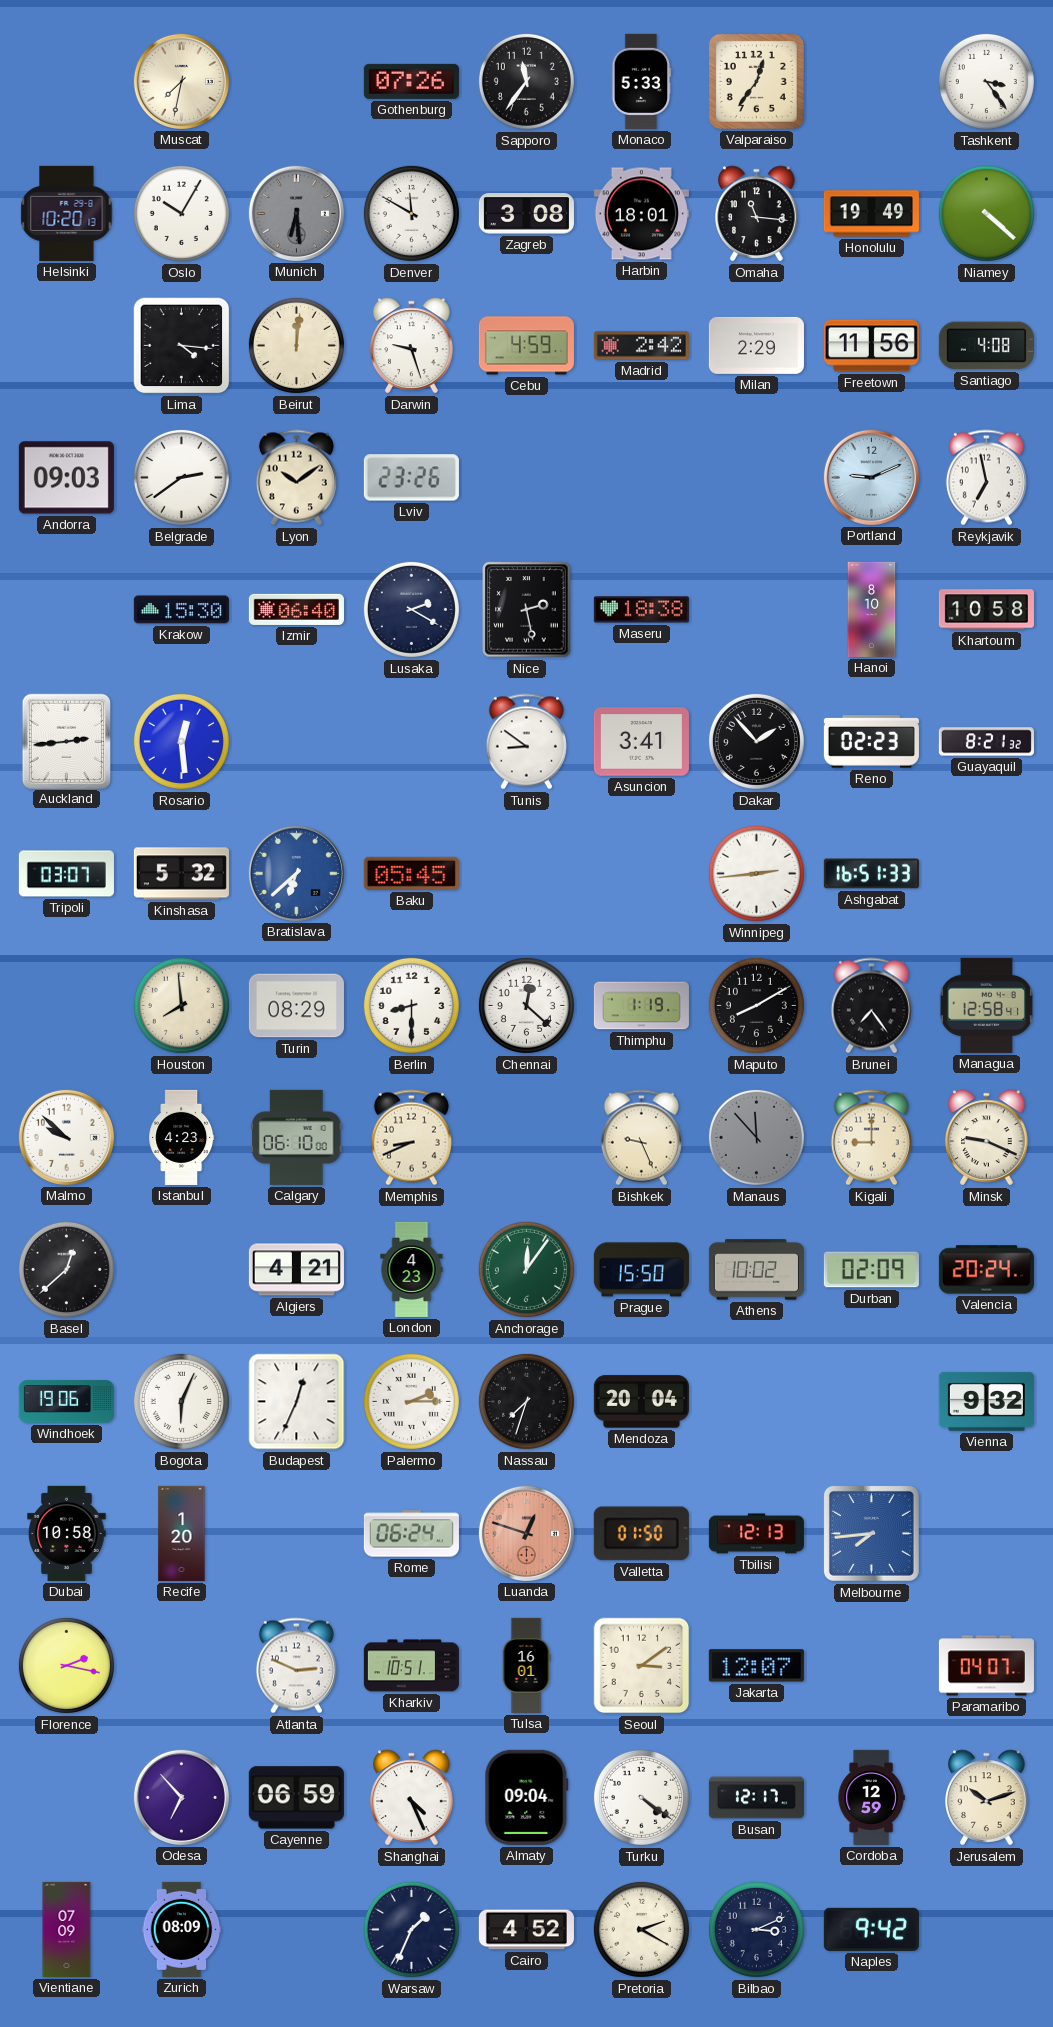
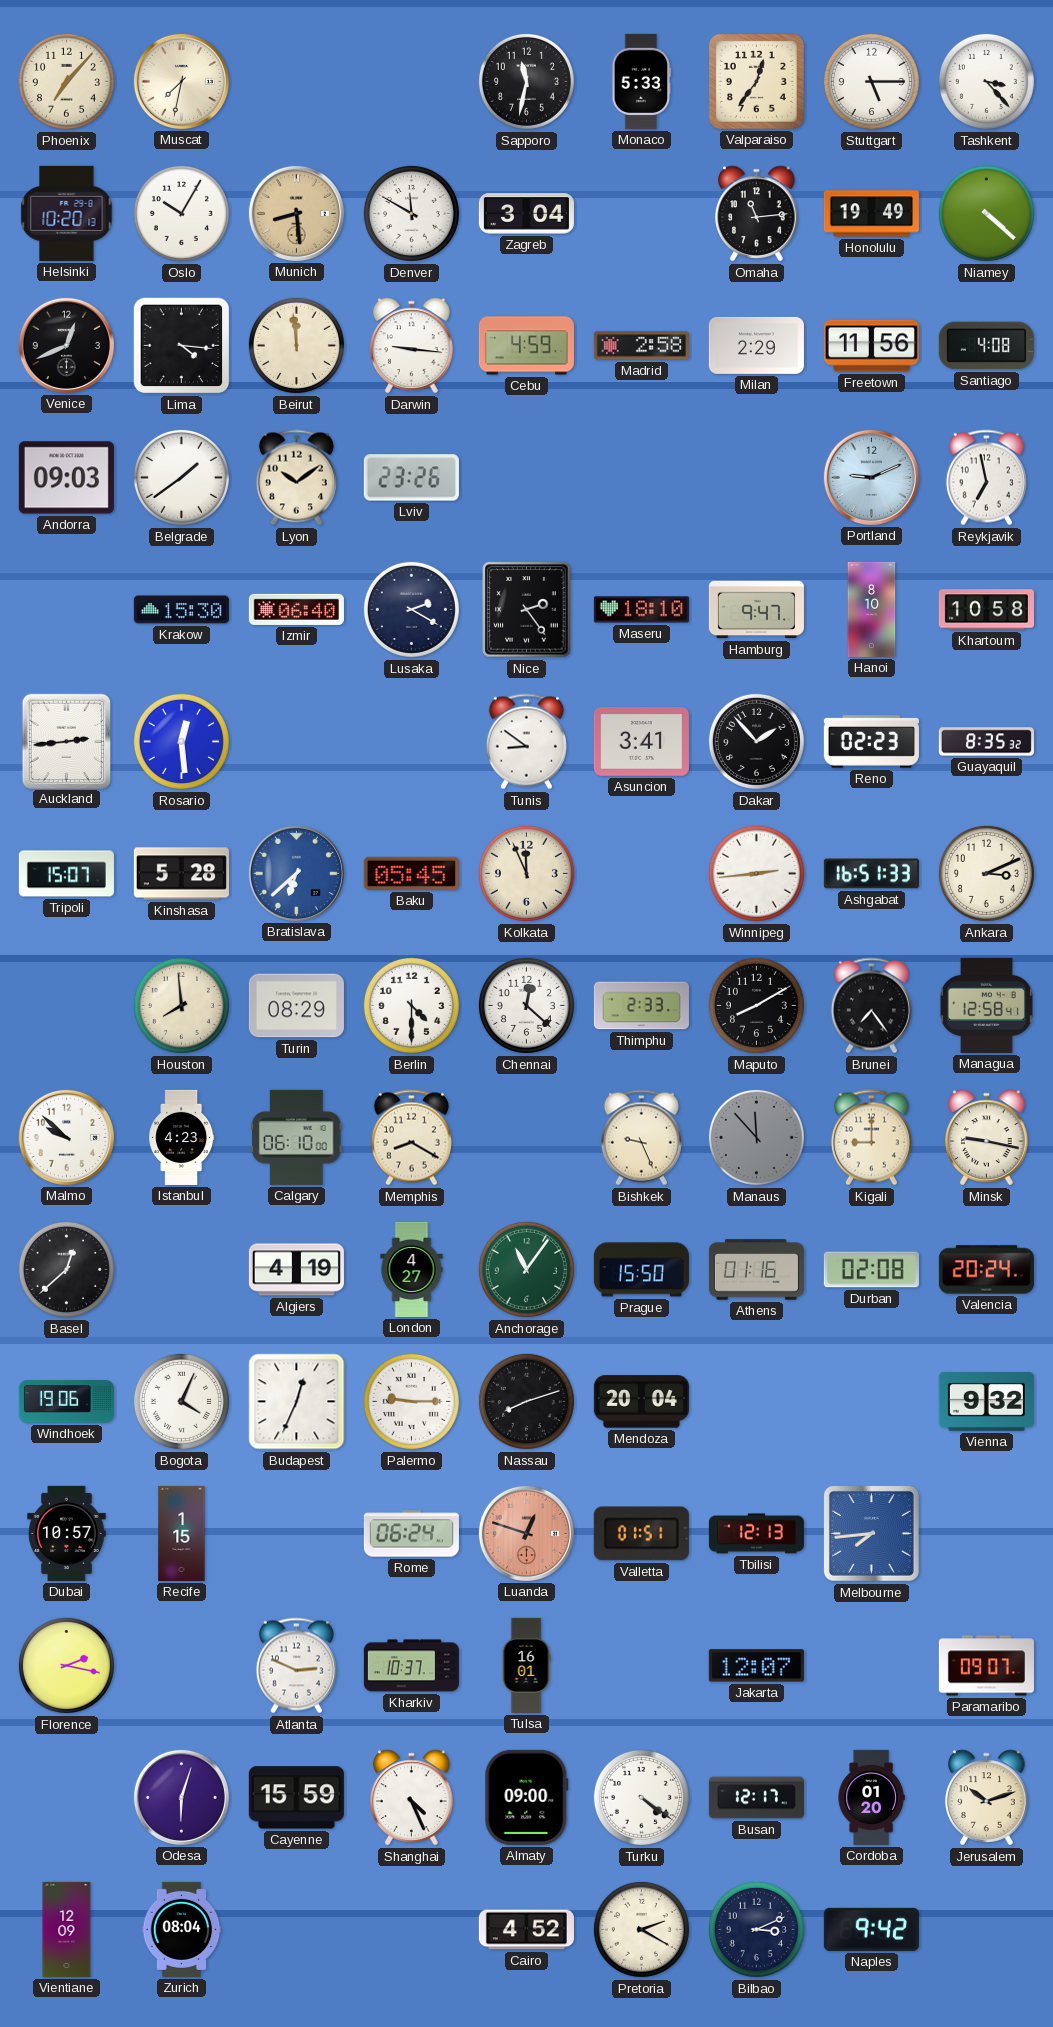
Phoenix: none -> 7:07 (66, 81)
Gothenburg: 07:26 -> none (411, 81)
Sapporo: 11:36 -> 11:32 (526, 81)
Stuttgart: none -> 5:15 (871, 81)
Tashkent: 3:24 -> 3:23 (986, 81)
Munich: 6:29 -> 8:29 (296, 213)
Munich dial: grey -> champagne (296, 213)
Zagreb: 3:08 -> 3:04 (526, 214)
Harbin: 18:01 -> none (641, 214)
Omaha: 11:16 -> 11:14 (757, 214)
Venice: none -> 12:41 (66, 345)
Beirut: 12:01 -> 11:59 (296, 345)
Darwin: 9:27 -> 9:16 (412, 346)
Madrid: 2:42 -> 2:58 (641, 346)
Belgrade: 2:39 -> 1:39 (181, 477)
Nice: 2:28 -> 2:24 (527, 610)
Maseru: 18:38 -> 18:10 (641, 610)
Hamburg: none -> 9:47 (756, 610)
Guayaquil: 8:21 -> 8:35 (986, 742)
Tripoli: 03:07 -> 15:07 (66, 874)
Kinshasa: 5:32 -> 5:28 (181, 874)
Kolkata: none -> 11:56 (526, 873)
Ankara: none -> 3:11 (986, 873)
Berlin: 8:30 -> 4:30 (411, 1005)
Thimphu: 1:19 -> 2:33 (641, 1006)
Memphis: 8:41 -> 8:20 (411, 1138)
Minsk: 9:19 -> 9:17 (987, 1138)
Algiers: 4:21 -> 4:19 (296, 1270)
London: 4:23 -> 4:27 (412, 1269)
Anchorage: 12:06 -> 11:06 (526, 1269)
Athens: 10:02 -> 01:16 (756, 1270)
Durban: 02:09 -> 02:08 (871, 1270)
Bogota: 6:04 -> 4:04 (181, 1401)
Palermo: 2:15 -> 9:15 (411, 1401)
Nassau: 7:33 -> 8:12 (526, 1401)
Dubai: 10:58 -> 10:57 (67, 1533)
Recife: 1:20 -> 1:15 (182, 1533)
Valletta: 01:50 -> 01:51 (641, 1534)
Kharkiv: 10:51 -> 10:37 (411, 1666)
Seoul: 3:09 -> none (642, 1666)
Paramaribo: 04:07 -> 09:07 (986, 1666)
Odesa: 6:53 -> 6:03 (181, 1797)
Cayenne: 06:59 -> 15:59 (296, 1798)
Almaty: 09:04 -> 09:00 (527, 1797)
Cordoba: 12:59 -> 01:20 (871, 1797)
Vientiane: 07:09 -> 12:09 (67, 1929)
Zurich: 08:09 -> 08:04 (182, 1929)
Warsaw: 1:34 -> none (411, 1929)
